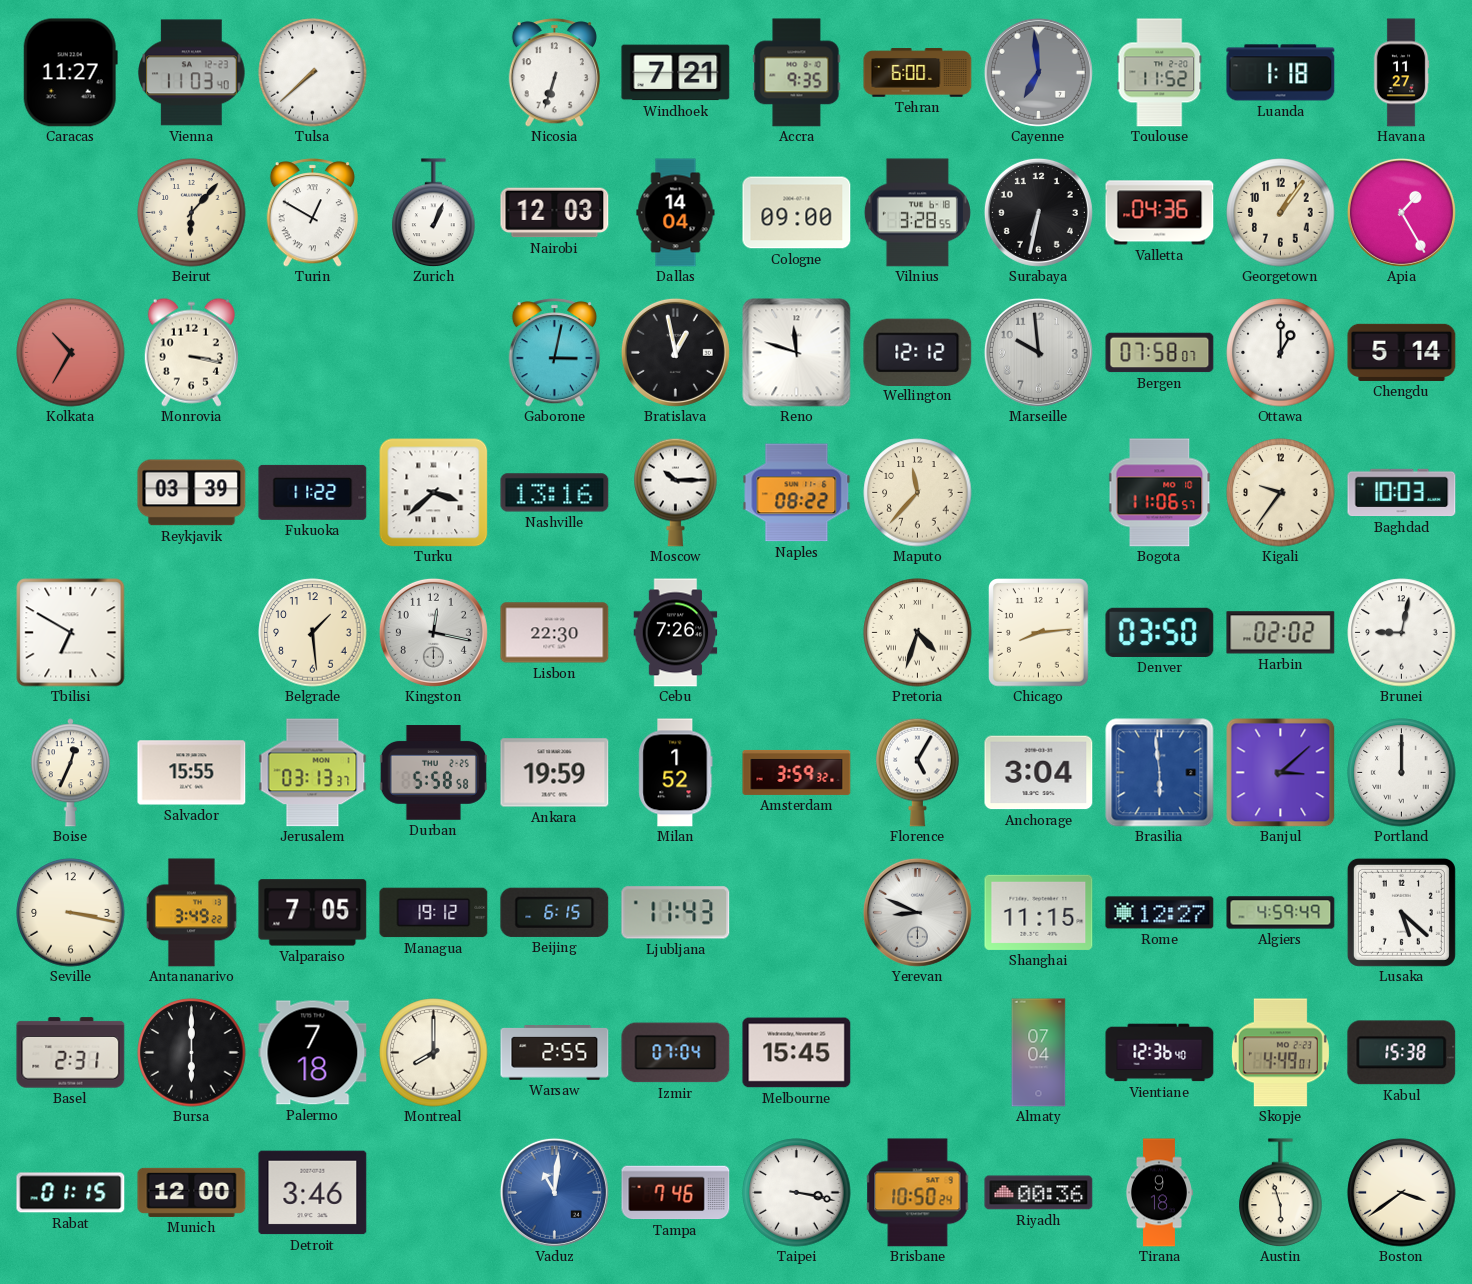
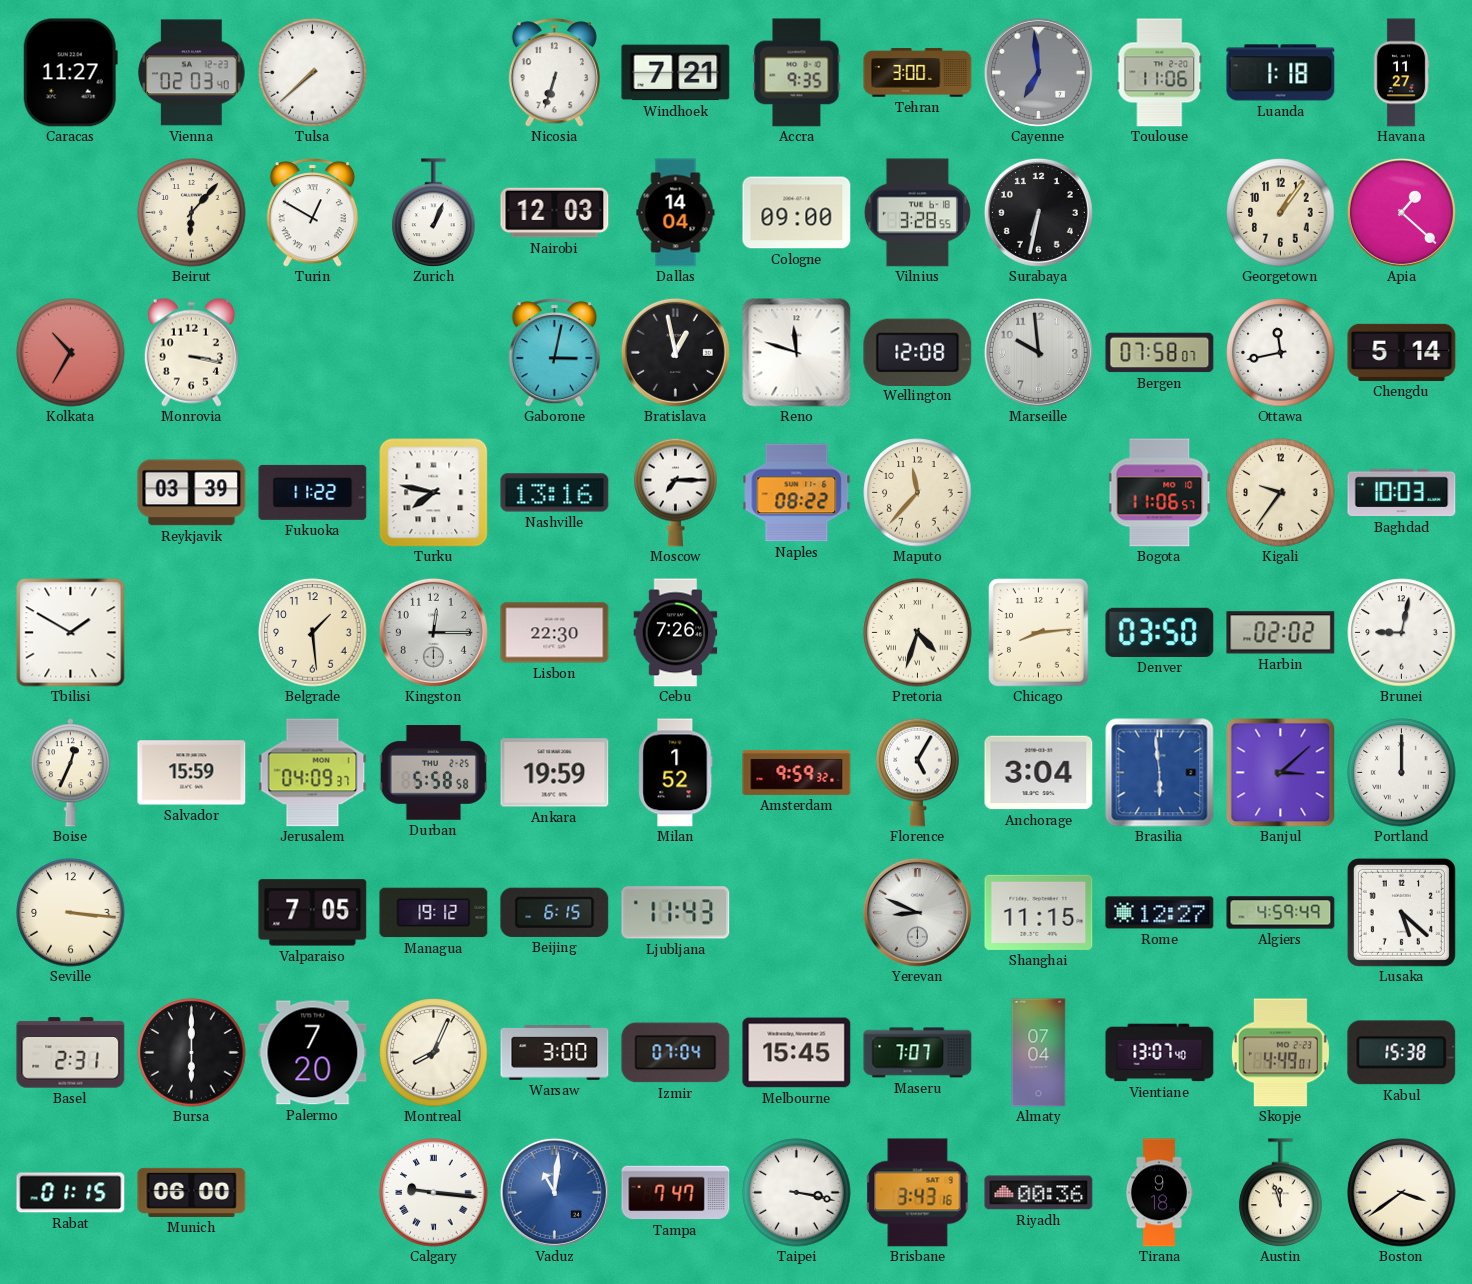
Vienna: 11:03 -> 02:03 (192, 73)
Tehran: 6:00 -> 3:00 (918, 73)
Toulouse: 11:52 -> 11:06 (1160, 73)
Valletta: 04:36 -> none (1160, 213)
Apia: 1:25 -> 1:22 (1401, 212)
Wellington: 12:12 -> 12:08 (918, 352)
Ottawa: 1:00 -> 11:43 (1281, 353)
Turku: 3:38 -> 7:47 (433, 492)
Moscow: 10:15 -> 7:15 (676, 492)
Tbilisi: 6:50 -> 1:50 (71, 633)
Kingston: 12:17 -> 12:15 (433, 632)
Salvador: 15:55 -> 15:59 (192, 773)
Jerusalem: 03:13 -> 04:09 (313, 773)
Amsterdam: 3:59 -> 9:59 (797, 772)
Seville: 3:17 -> 3:16 (71, 913)
Antananarivo: 3:49 -> none (191, 913)
Palermo: 7:18 -> 7:20 (313, 1053)
Montreal: 8:00 -> 8:04 (434, 1053)
Warsaw: 2:55 -> 3:00 (555, 1053)
Maseru: none -> 7:07 (918, 1053)
Vientiane: 12:36 -> 13:07 (1160, 1053)
Munich: 12:00 -> 06:00 (192, 1192)
Detroit: 3:46 -> none (313, 1193)
Calgary: none -> 9:16 (434, 1193)
Tampa: 7:46 -> 7:47 (676, 1193)
Brisbane: 10:50 -> 3:43 (918, 1193)
Austin: 5:57 -> 11:57 (1281, 1193)
